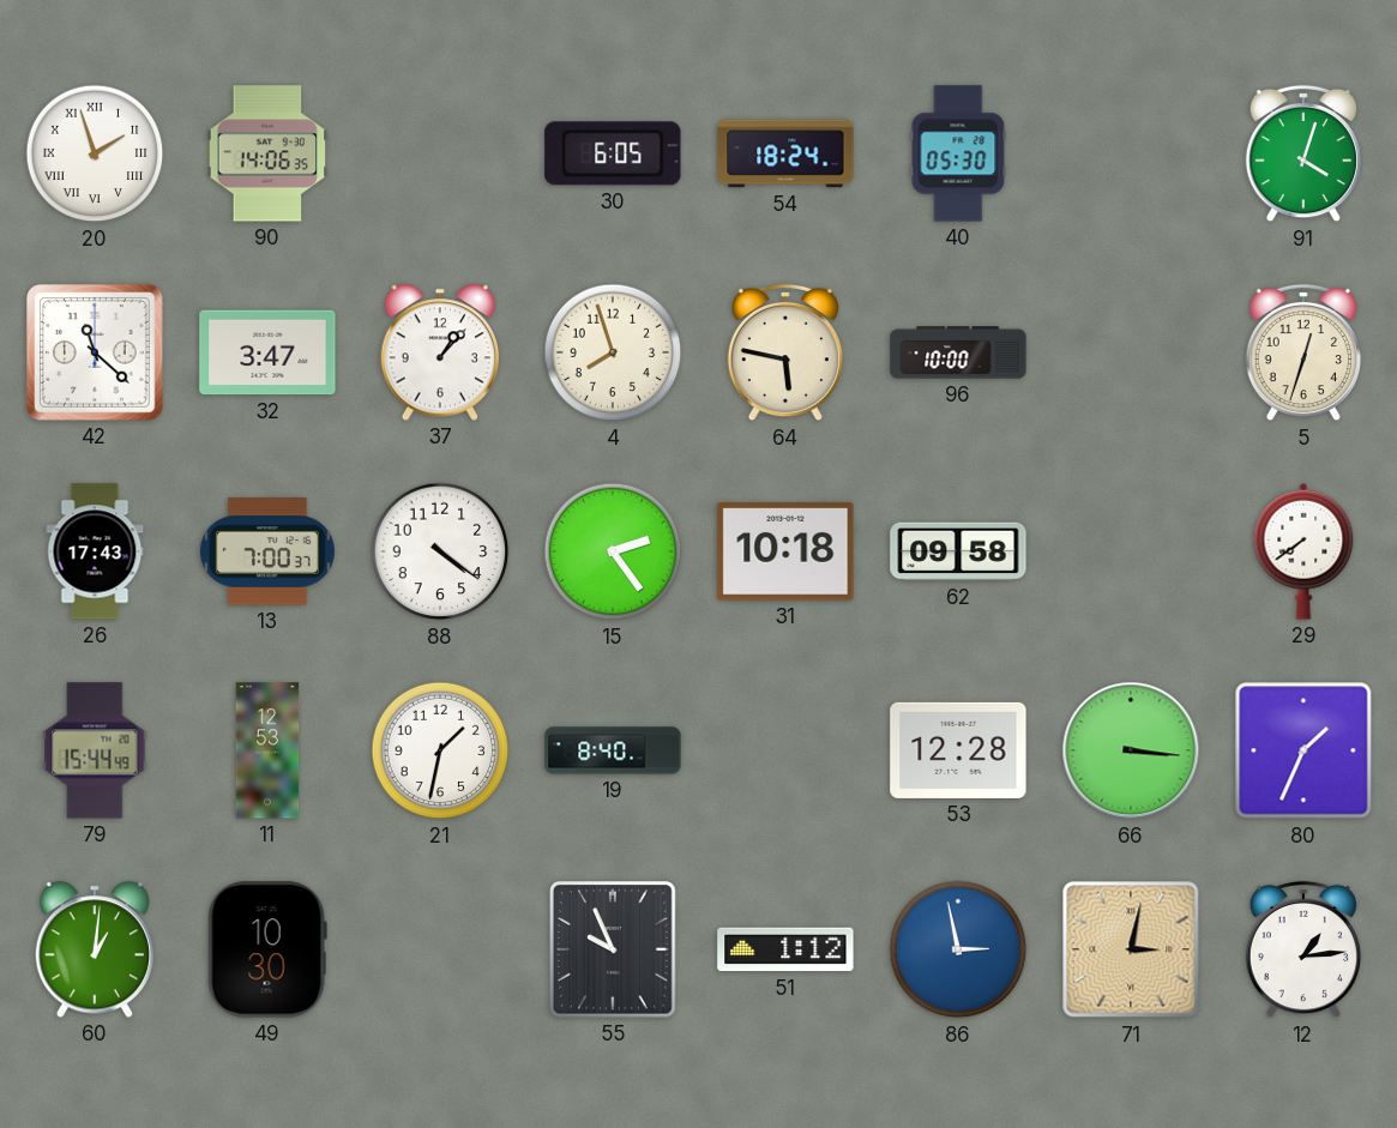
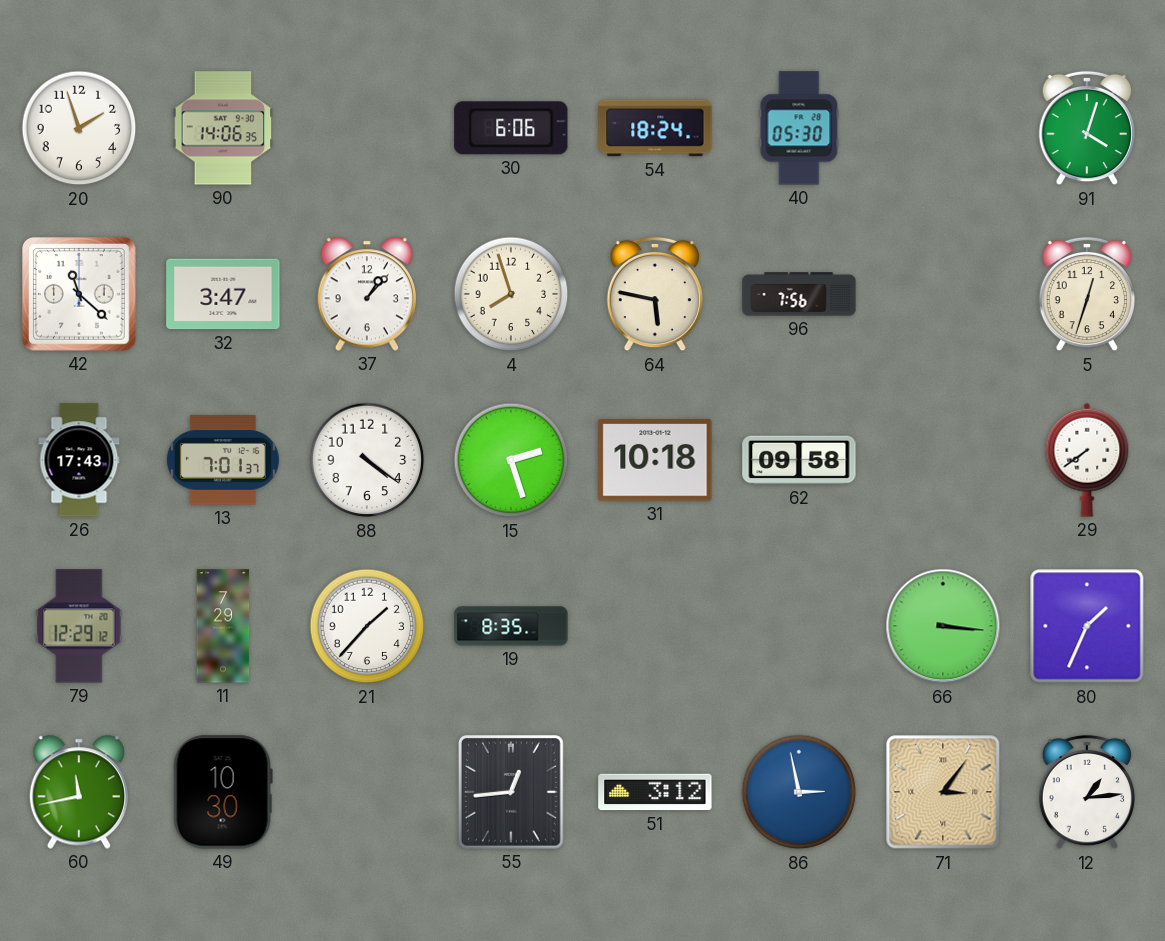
20 numerals: Roman -> Arabic (79, 128)
30: 6:05 -> 6:06 (511, 128)
96: 10:00 -> 7:56 (799, 294)
13: 7:00 -> 7:01 (223, 460)
15: 2:24 -> 2:27 (511, 460)
79: 15:44 -> 12:29 (79, 626)
11: 12:53 -> 7:29 (223, 626)
21: 1:32 -> 1:37 (367, 626)
19: 8:40 -> 8:35 (511, 626)
53: 12:28 -> none (958, 750)
60: 1:01 -> 11:43 (78, 792)
55: 9:56 -> 12:44 (511, 793)
51: 1:12 -> 3:12 (655, 792)
71: 3:02 -> 3:06 (943, 792)
